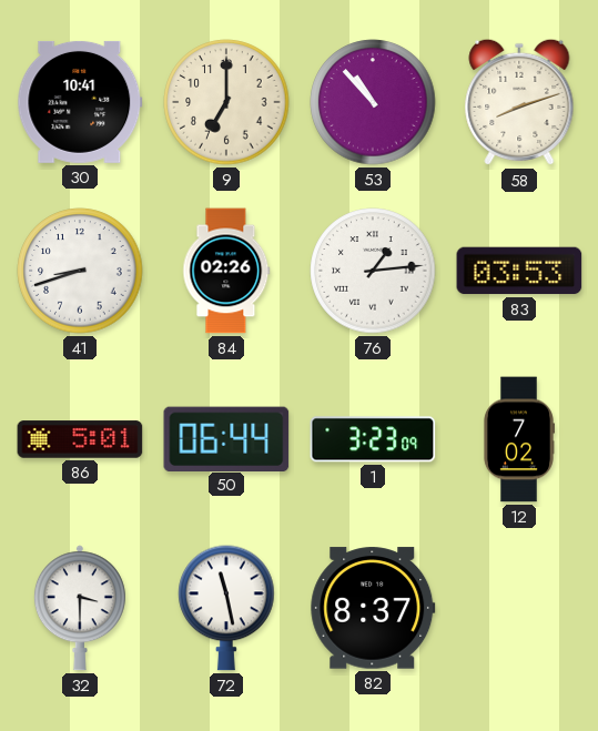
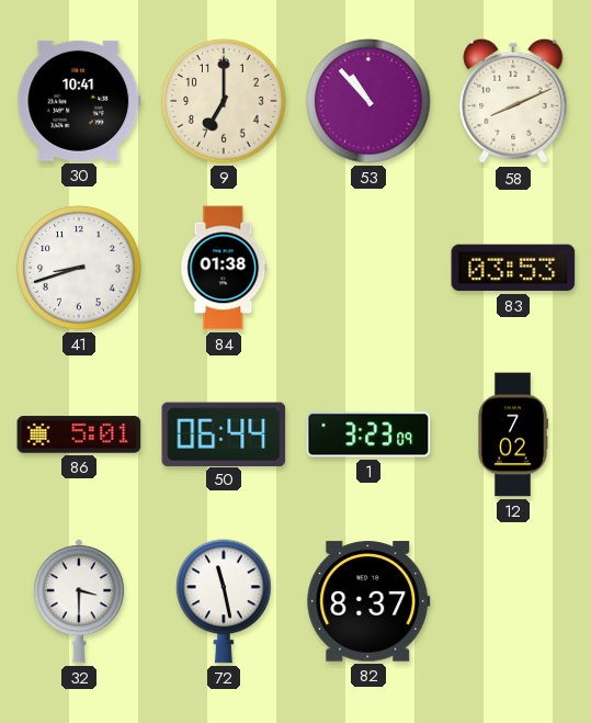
58: 8:12 -> 8:11 (513, 101)
84: 02:26 -> 01:38 (224, 268)
76: 1:14 -> none (373, 271)
